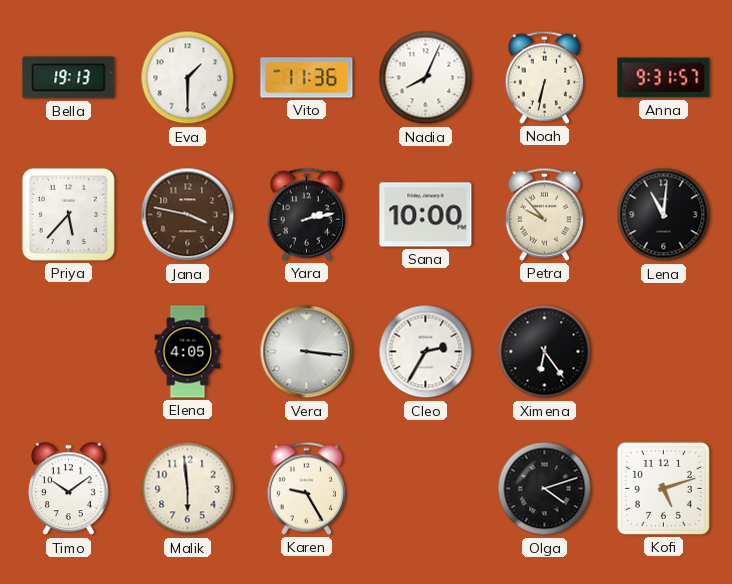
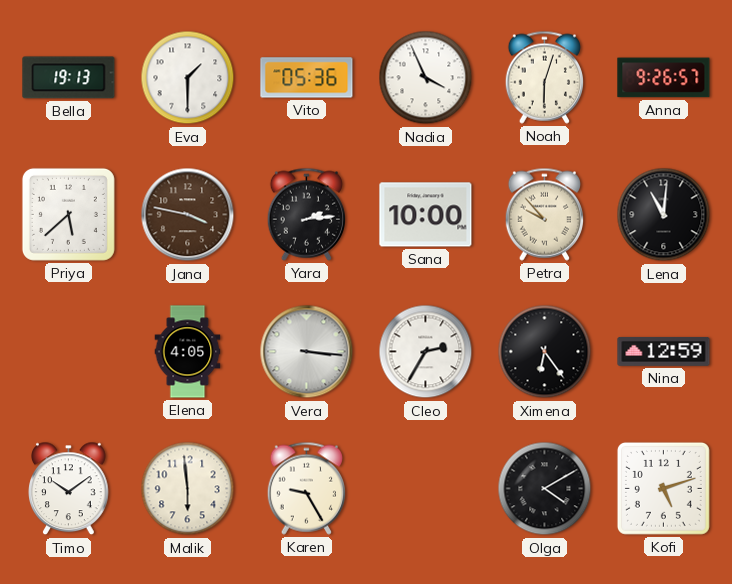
Vito: 11:36 -> 05:36 (307, 78)
Nadia: 8:04 -> 3:56 (426, 78)
Noah: 6:32 -> 6:03 (544, 77)
Anna: 9:31 -> 9:26 (664, 78)
Priya: 5:37 -> 5:38 (68, 214)
Yara: 2:13 -> 2:14 (306, 214)
Nina: none -> 12:59 (664, 351)
Olga: 4:12 -> 4:10 (545, 489)
